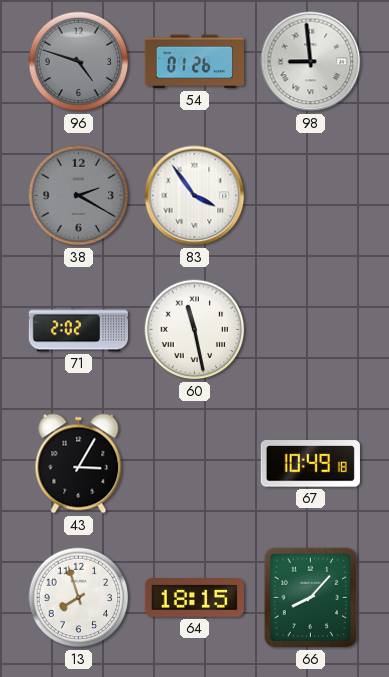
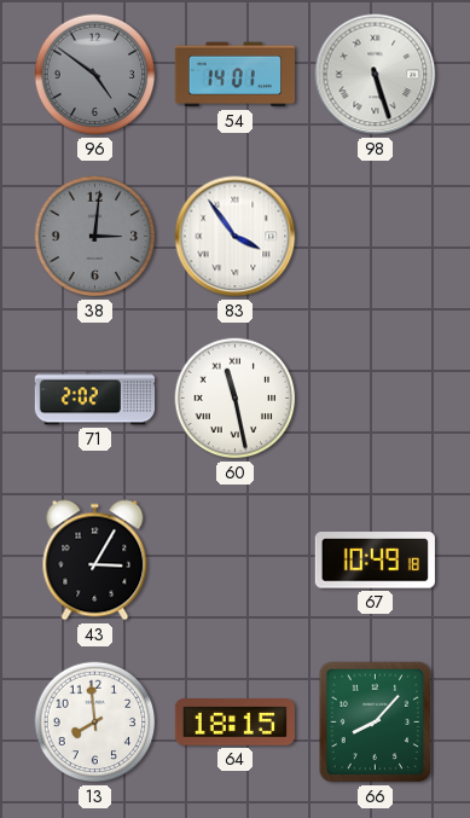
96: 4:48 -> 4:51 (95, 75)
54: 01:26 -> 14:01 (234, 75)
98: 8:59 -> 5:27 (376, 75)
38: 2:20 -> 3:01 (95, 237)
13: 7:57 -> 7:59 (95, 723)
